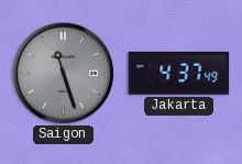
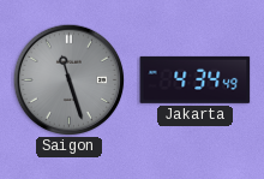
Jakarta: 4:37 -> 4:34 (196, 79)
